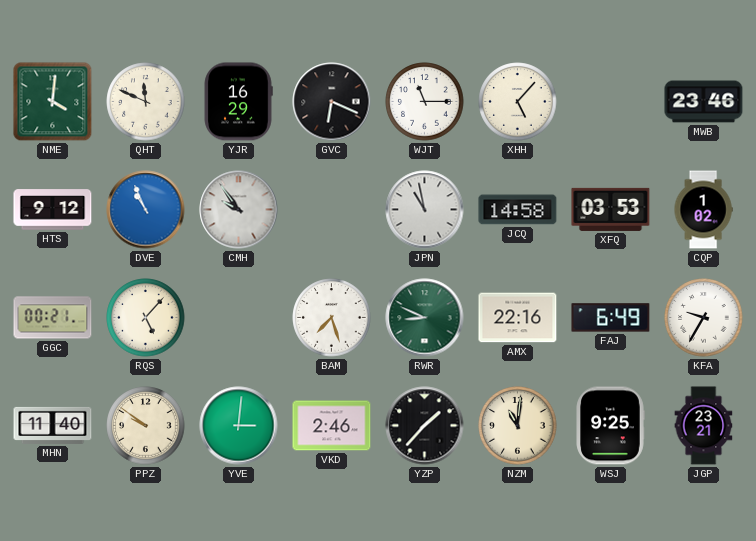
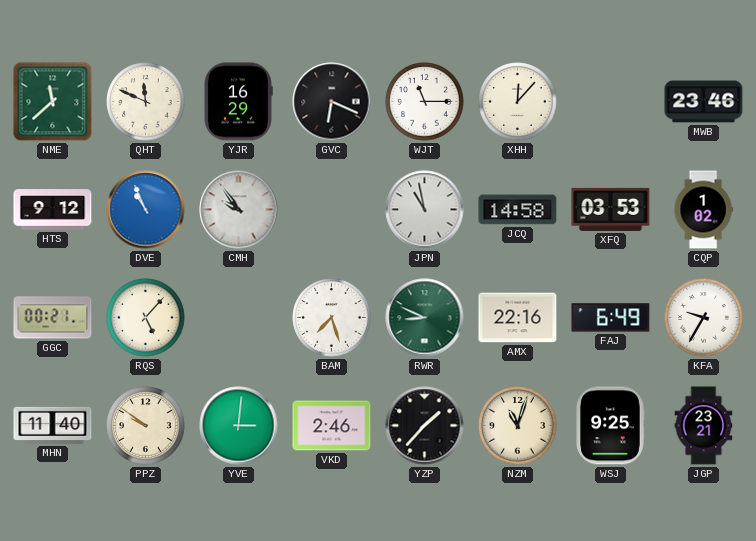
NME: 4:01 -> 11:38 (53, 102)
XHH: 5:07 -> 12:07 (518, 102)
NZM: 11:01 -> 11:03 (518, 426)
